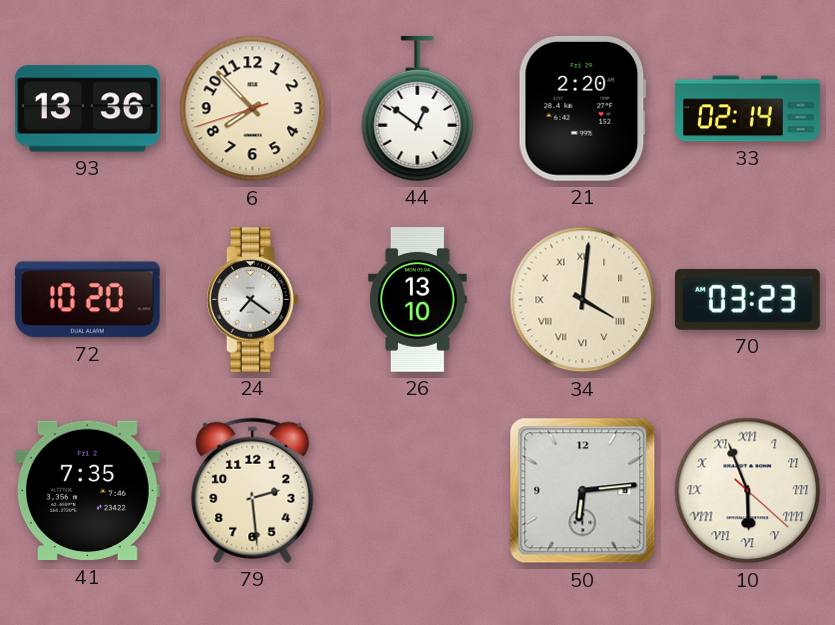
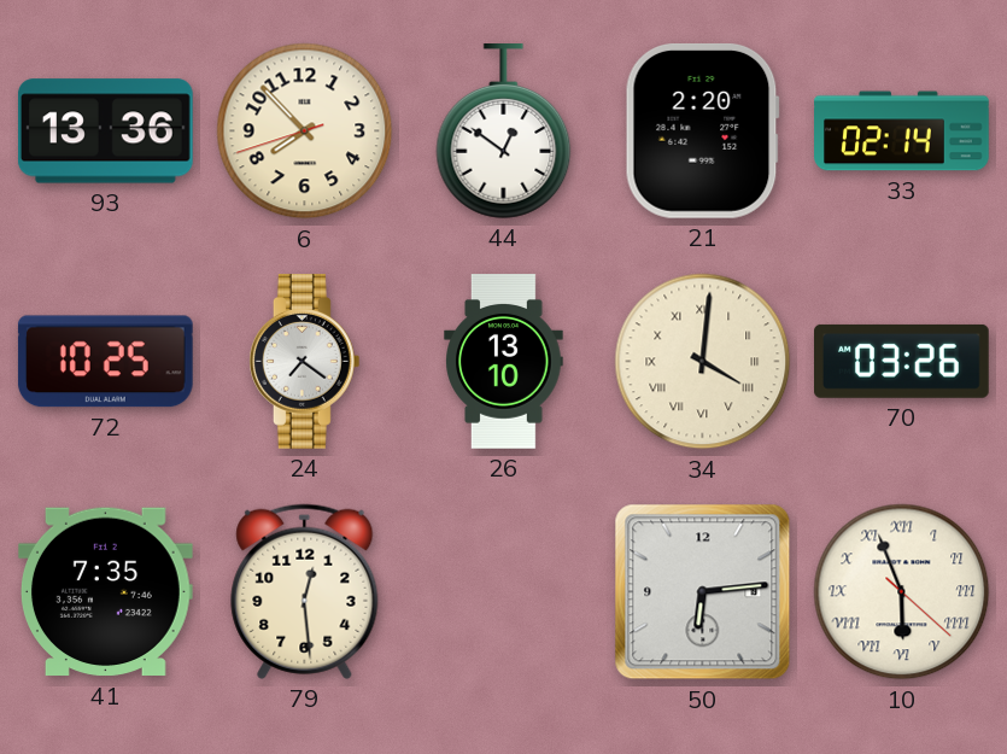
72: 10:20 -> 10:25 (105, 362)
70: 03:23 -> 03:26 (902, 361)
79: 2:29 -> 12:29 (305, 591)
